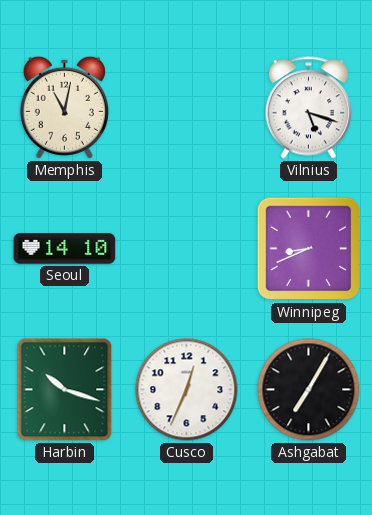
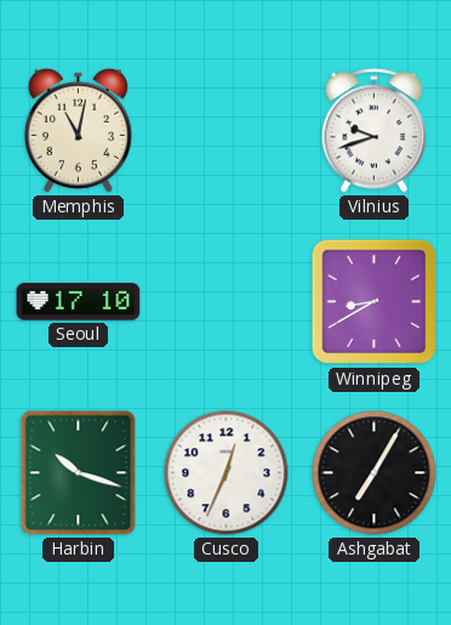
Vilnius: 5:18 -> 9:42 (375, 131)
Seoul: 14:10 -> 17:10 (79, 302)
Winnipeg: 8:41 -> 8:40 (375, 302)
